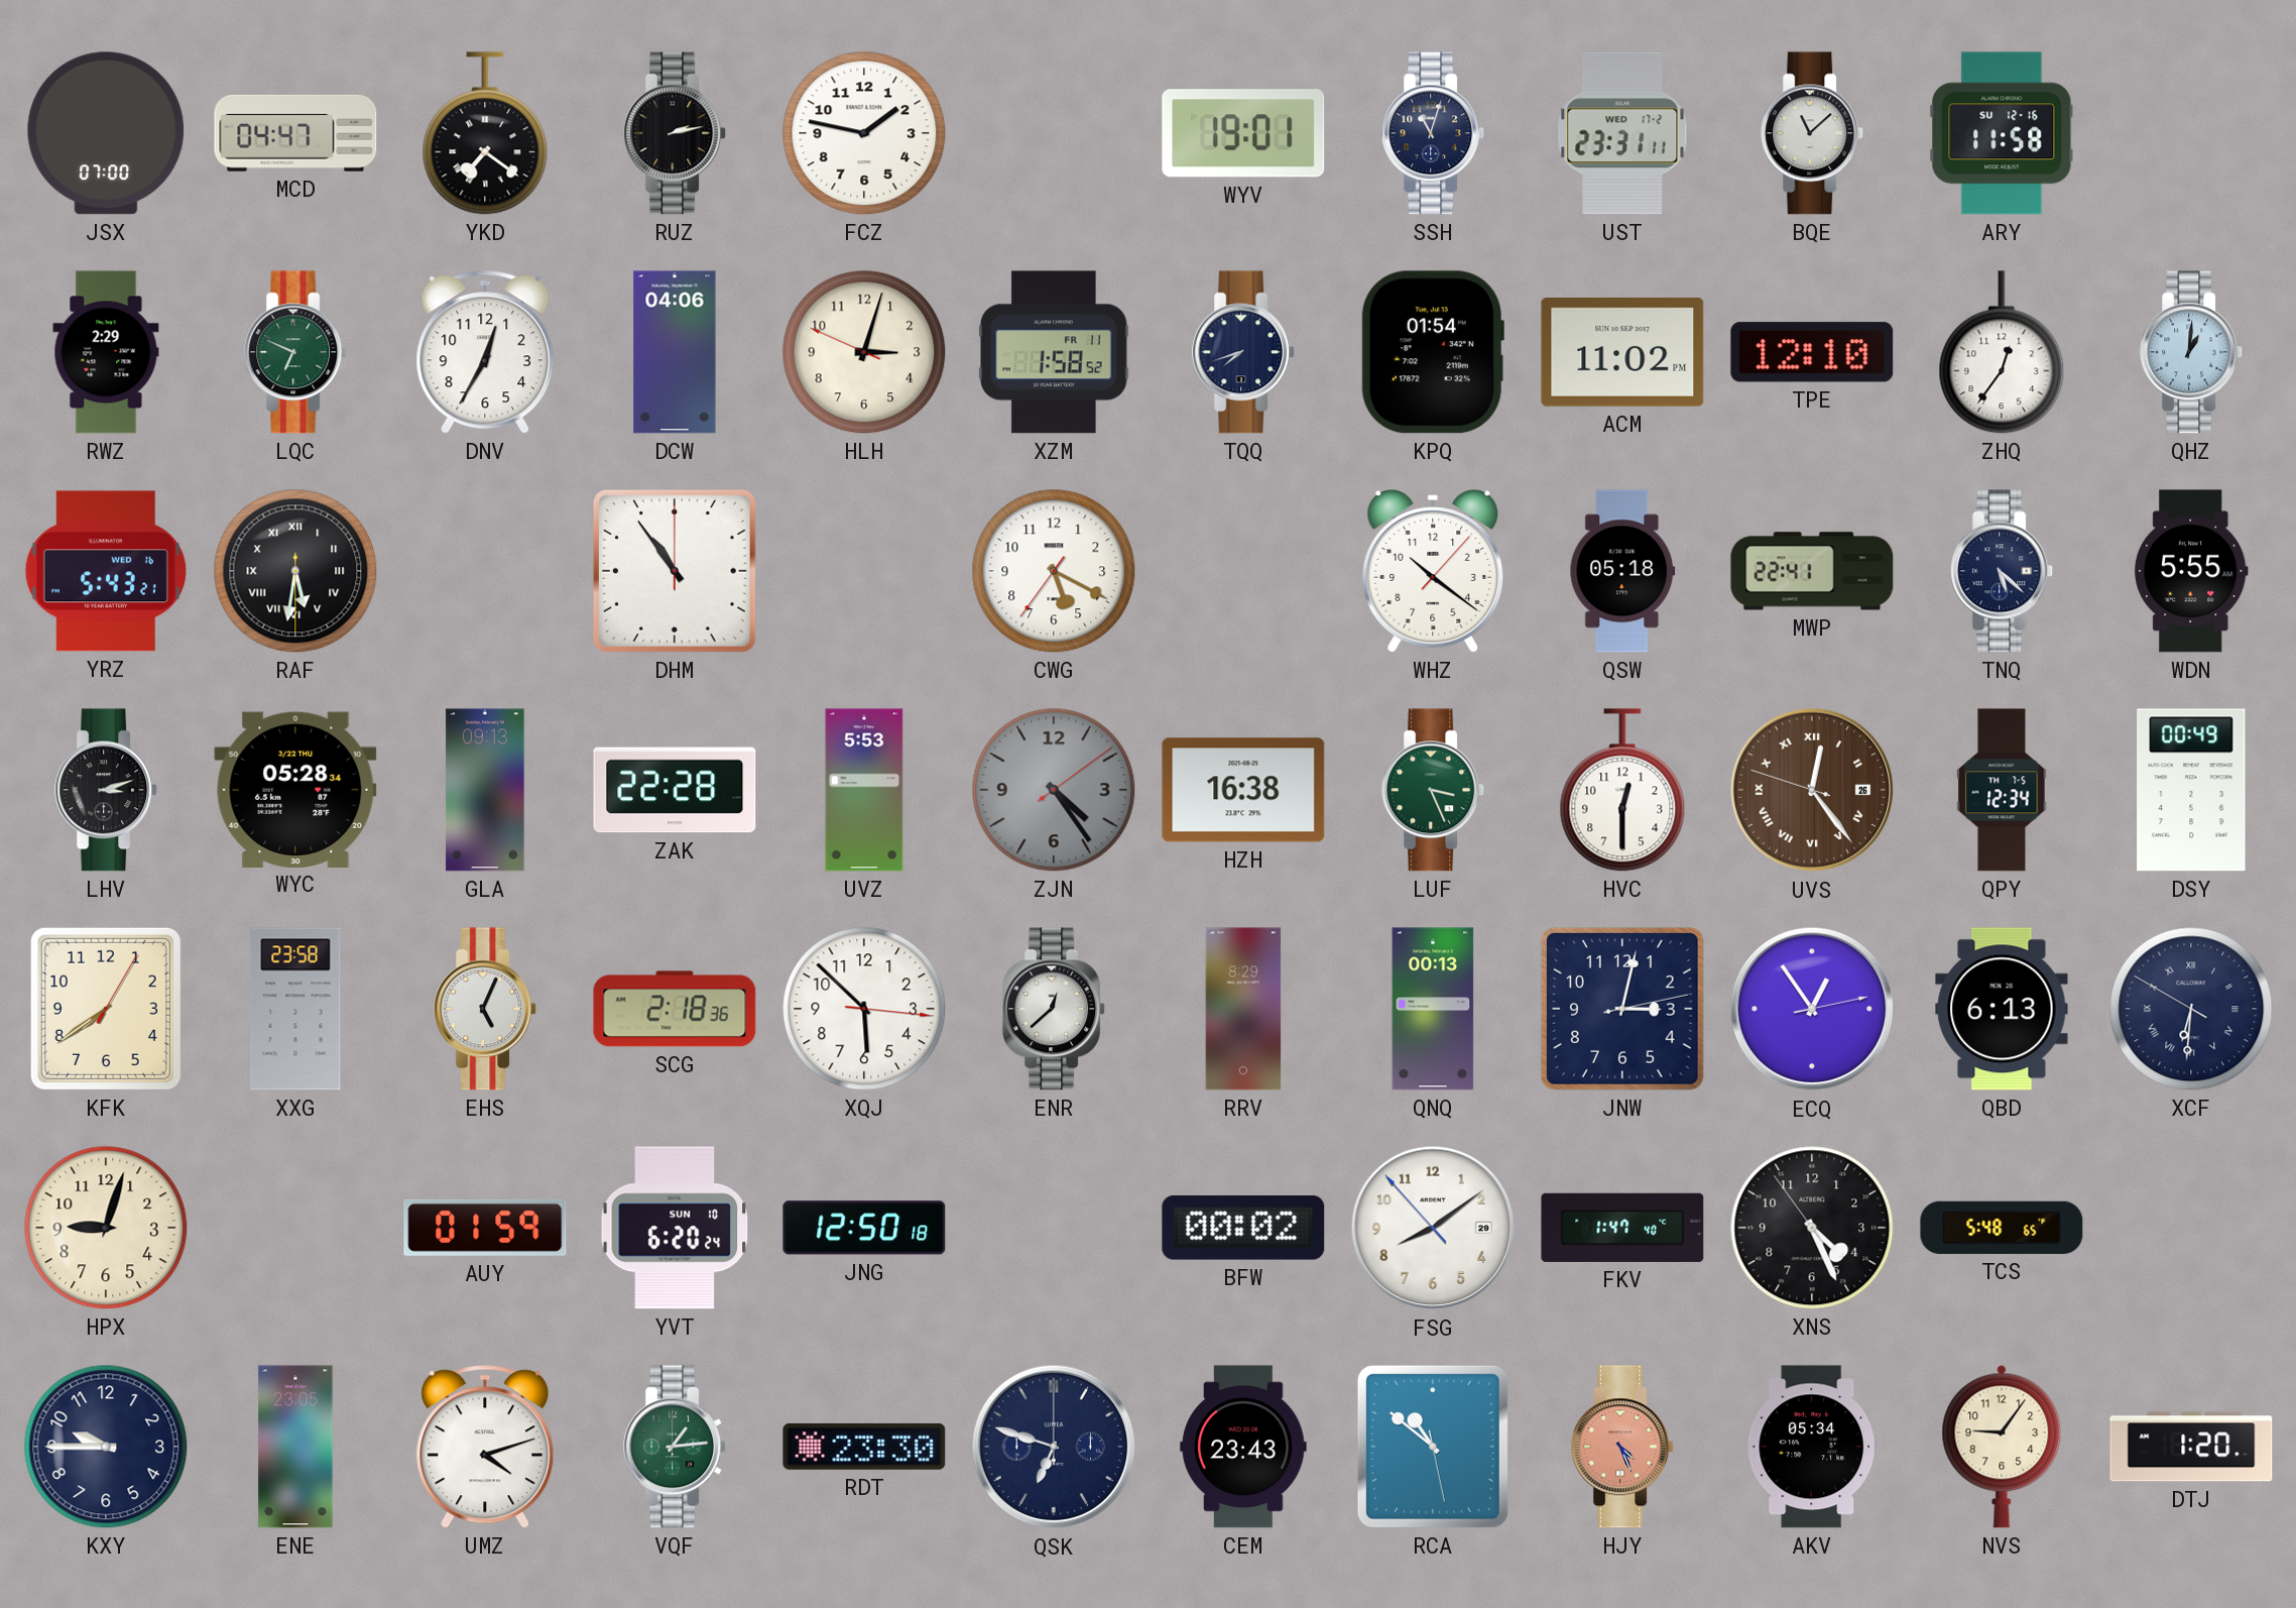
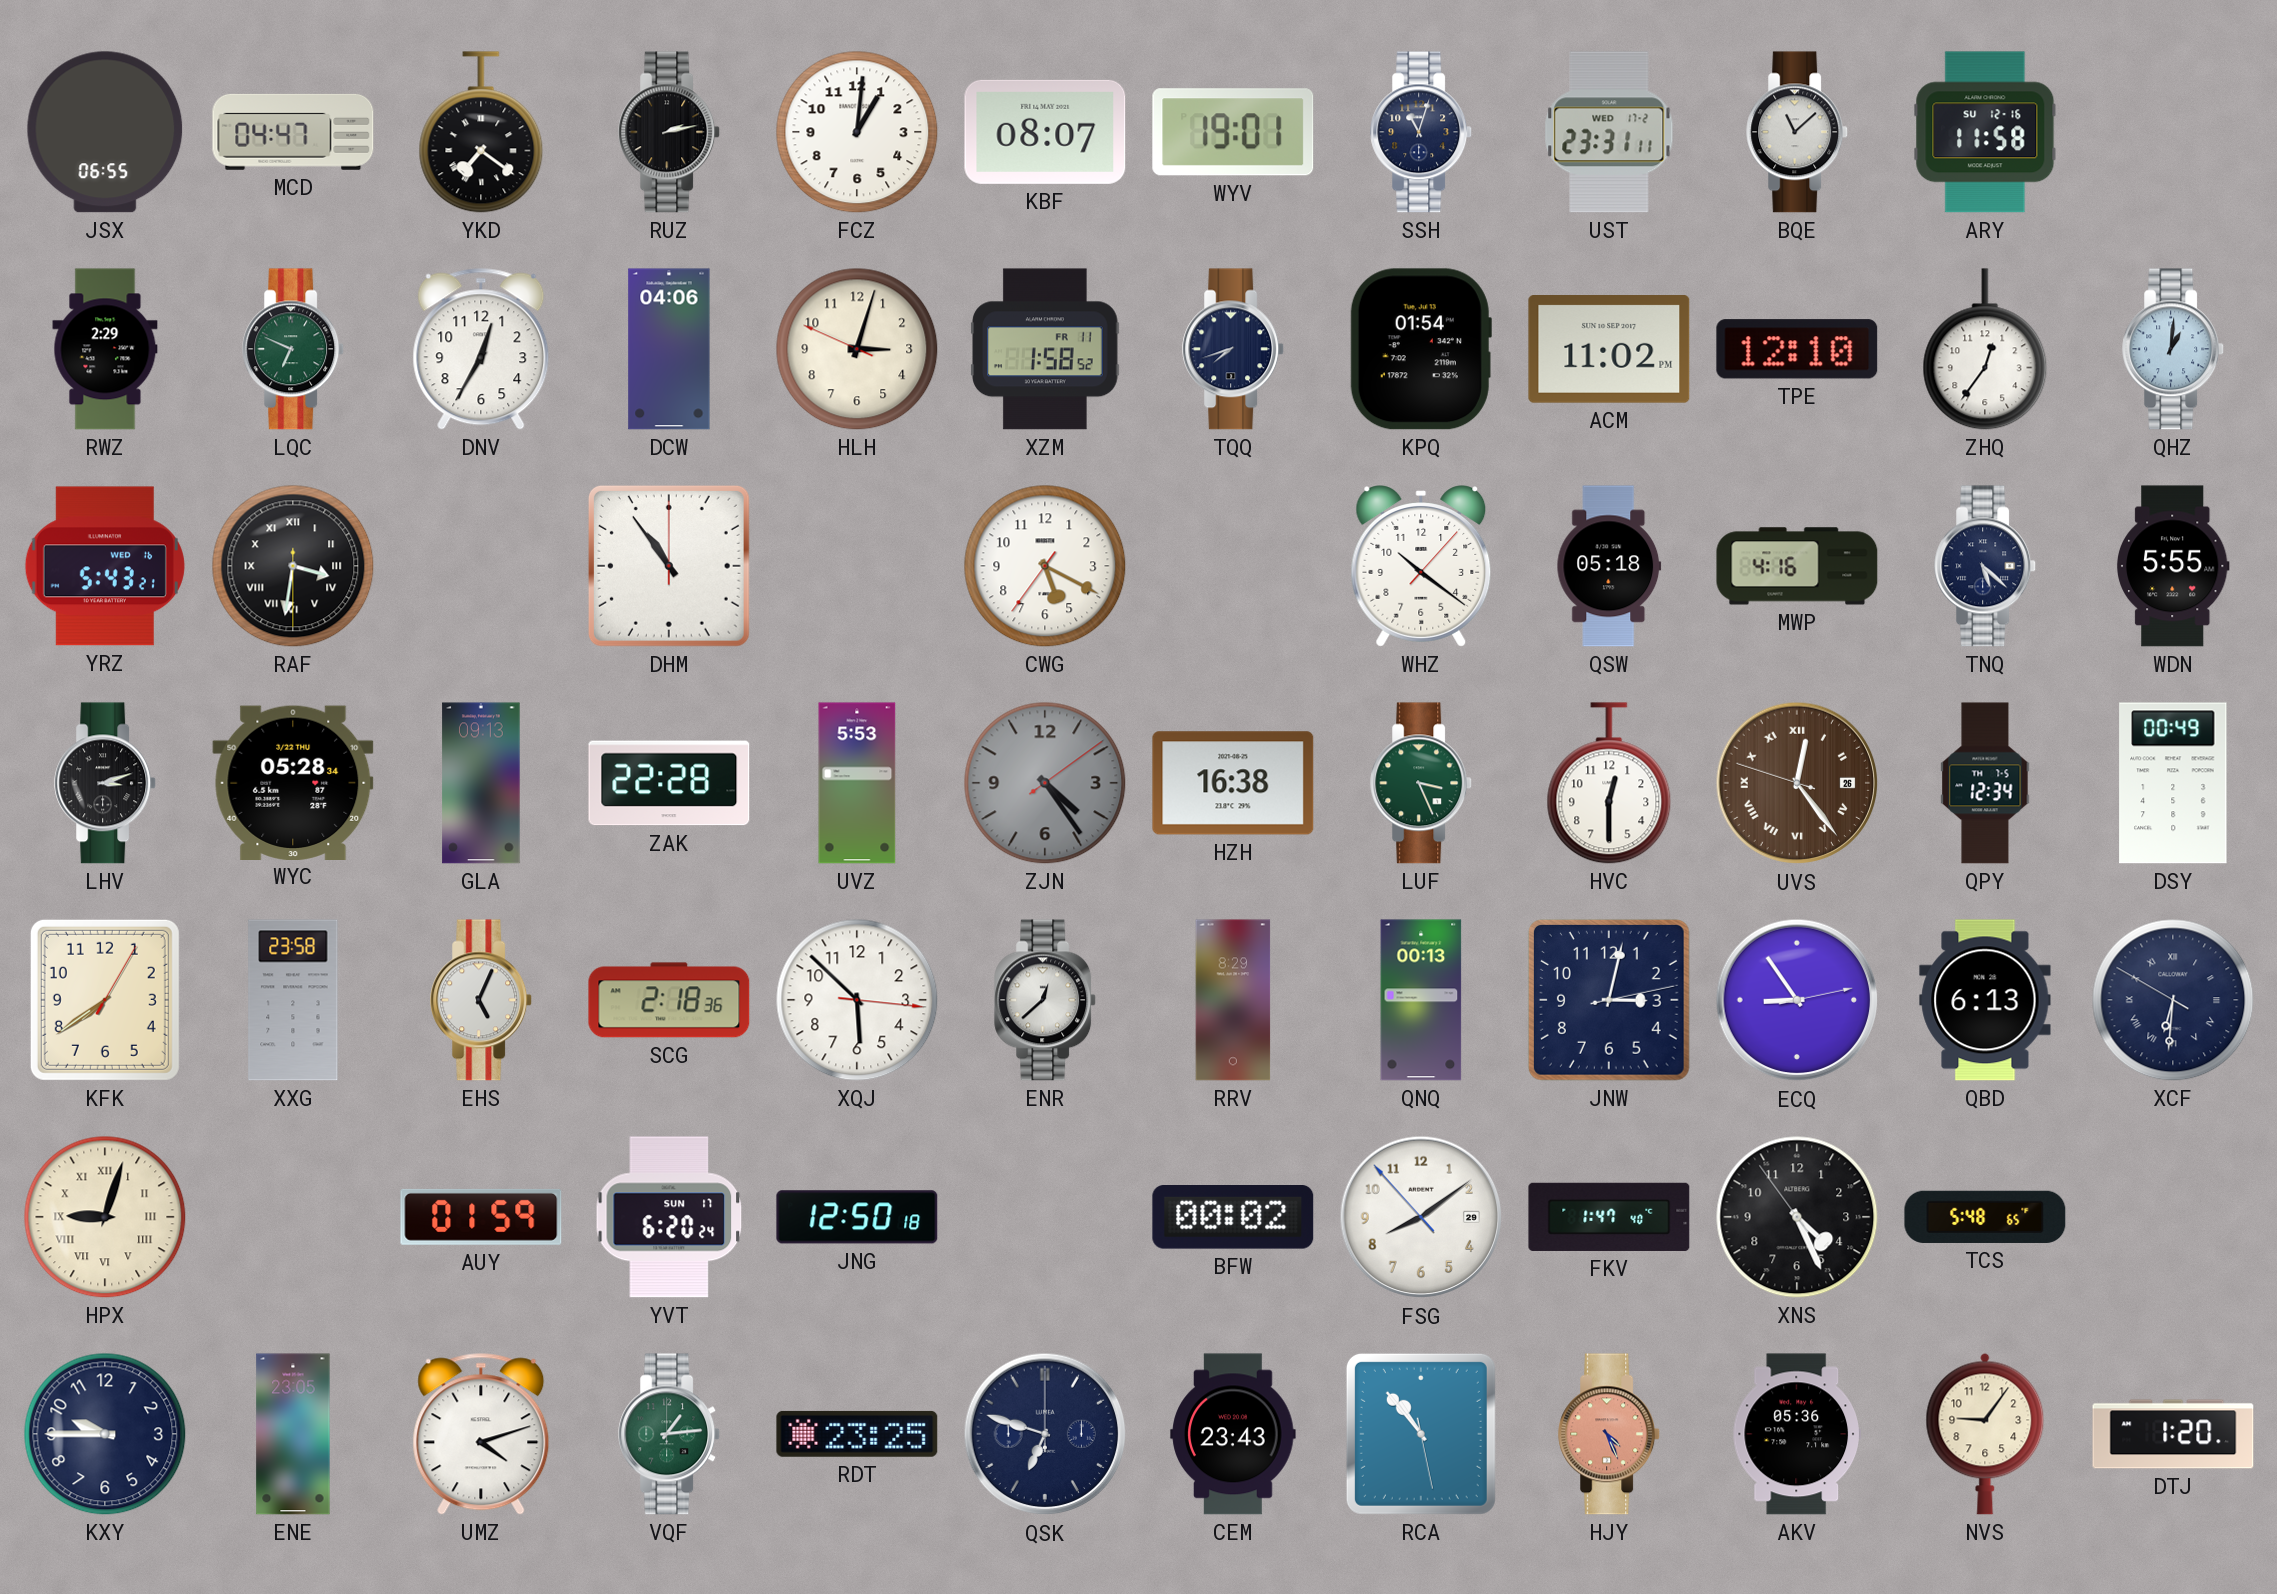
JSX: 07:00 -> 06:55 (105, 132)
FCZ: 1:47 -> 1:01 (857, 132)
KBF: none -> 08:07 (1045, 132)
RAF: 5:31 -> 3:31 (293, 566)
MWP: 22:41 -> 4:16 (1797, 566)
ECQ: 12:54 -> 8:54 (1797, 1000)
HPX numerals: Arabic -> Roman (105, 1217)
YVT date: SUN 10 -> SUN 17 (669, 1217)
RDT: 23:30 -> 23:25 (857, 1434)
RCA: 10:51 -> 10:53 (1421, 1434)
AKV: 05:34 -> 05:36 (1796, 1434)
